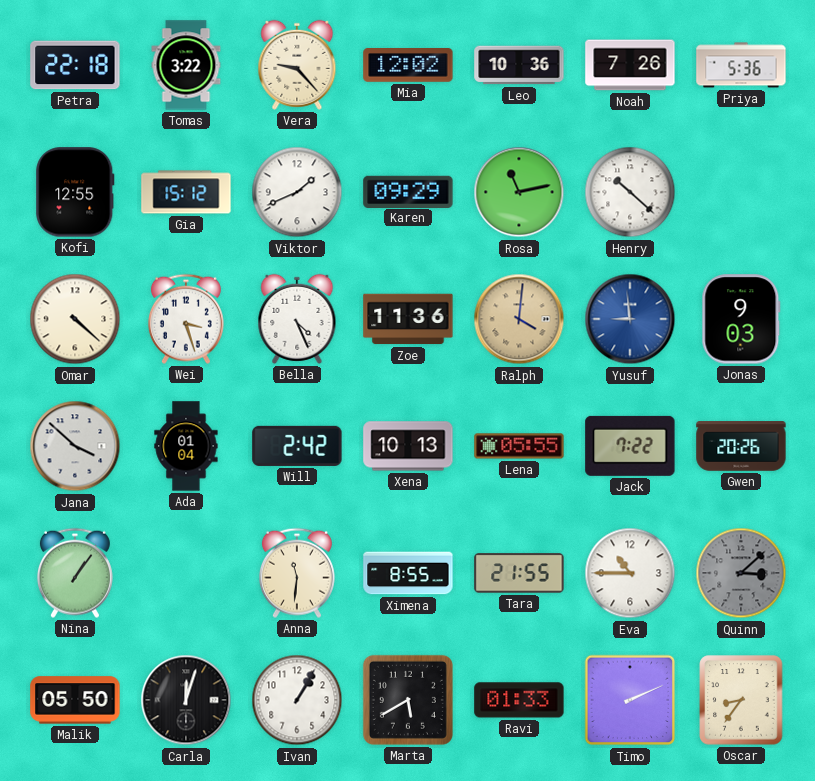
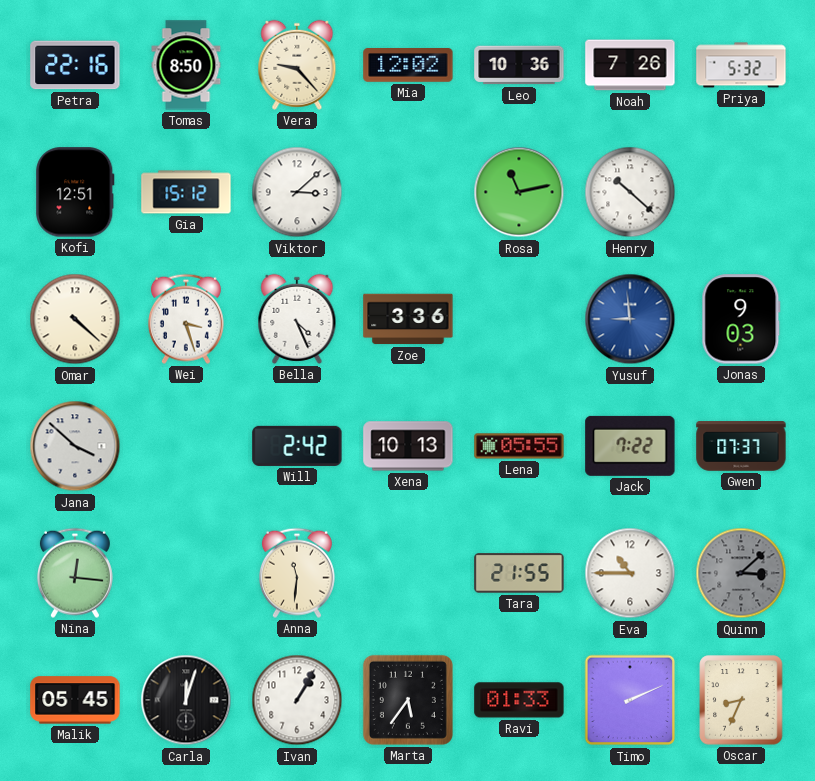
Petra: 22:18 -> 22:16 (75, 65)
Tomas: 3:22 -> 8:50 (186, 65)
Priya: 5:36 -> 5:32 (741, 65)
Kofi: 12:55 -> 12:51 (75, 192)
Viktor: 1:41 -> 3:08 (297, 192)
Karen: 09:29 -> none (408, 191)
Zoe: 11:36 -> 3:36 (408, 319)
Ralph: 4:01 -> none (519, 319)
Ada: 01:04 -> none (186, 446)
Gwen: 20:26 -> 07:37 (741, 446)
Nina: 1:06 -> 12:16 (75, 573)
Ximena: 8:55 -> none (408, 573)
Malik: 05:50 -> 05:45 (75, 700)
Marta: 5:40 -> 5:36 (408, 700)
Oscar: 8:36 -> 8:34 (741, 700)
